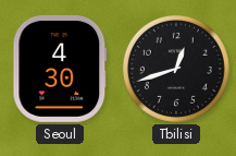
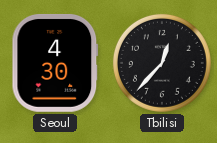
Tbilisi: 12:42 -> 12:37 (162, 63)
